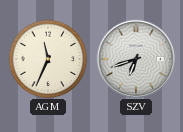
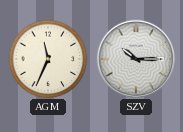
SZV: 6:42 -> 10:15 (136, 59)
